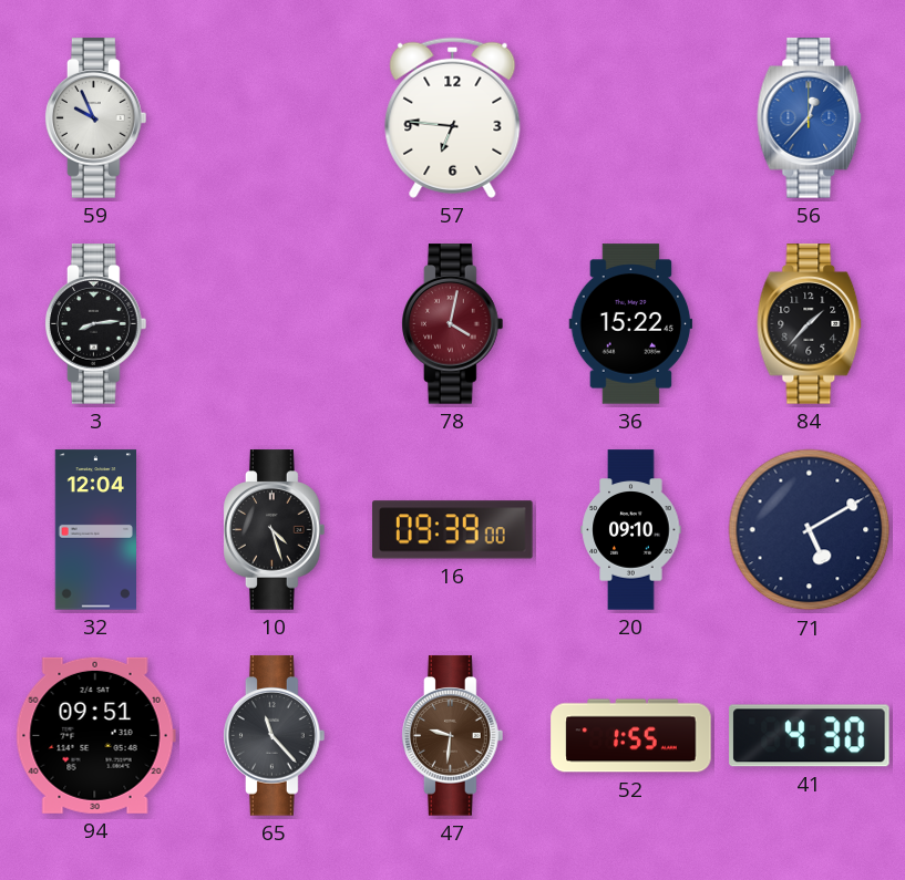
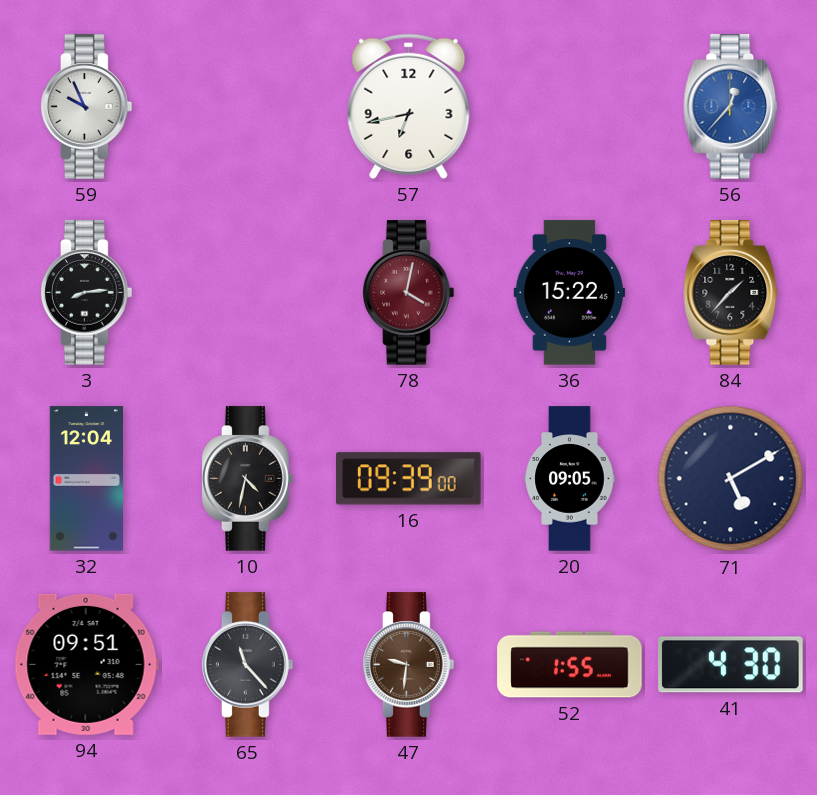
57: 6:46 -> 6:43 (409, 106)
10: 4:27 -> 4:32 (248, 479)
20: 09:10 -> 09:05 (570, 479)
